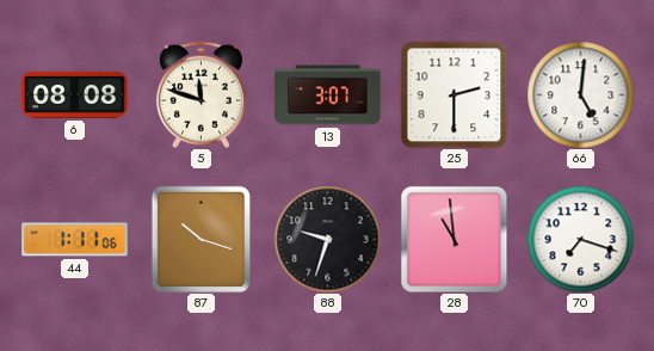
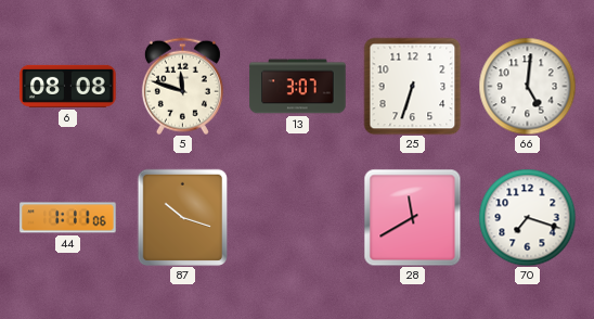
25: 2:30 -> 6:33 (412, 86)
88: 9:33 -> none (327, 239)
28: 10:59 -> 11:40 (412, 217)
